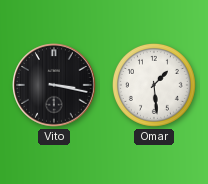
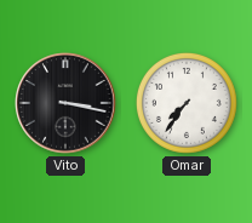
Omar: 1:29 -> 7:36 (187, 103)
